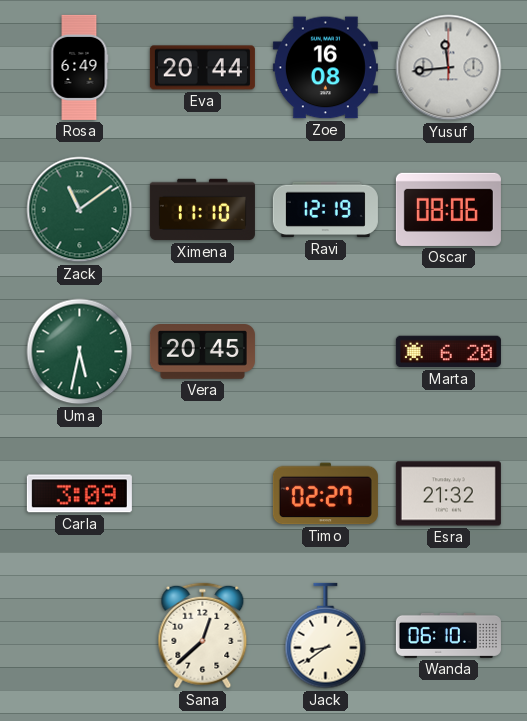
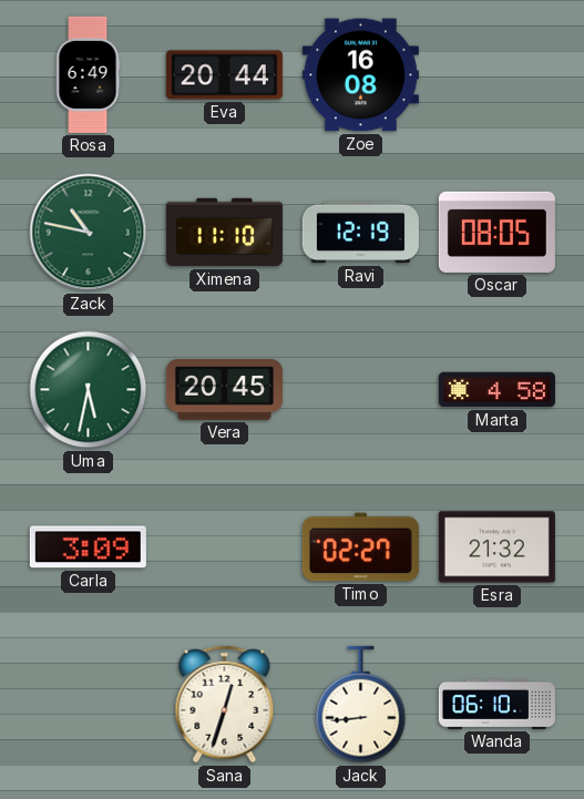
Yusuf: 11:44 -> none (449, 68)
Zack: 11:09 -> 10:47 (89, 233)
Oscar: 08:06 -> 08:05 (496, 232)
Marta: 6:20 -> 4:58 (496, 390)
Sana: 12:38 -> 12:33 (225, 705)
Jack: 8:39 -> 8:44 (361, 705)
